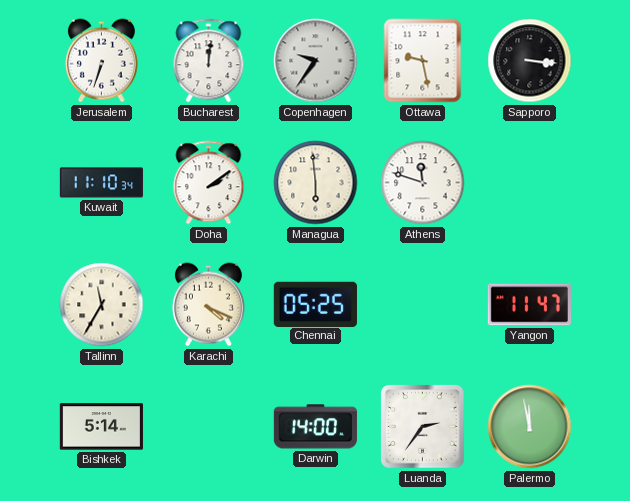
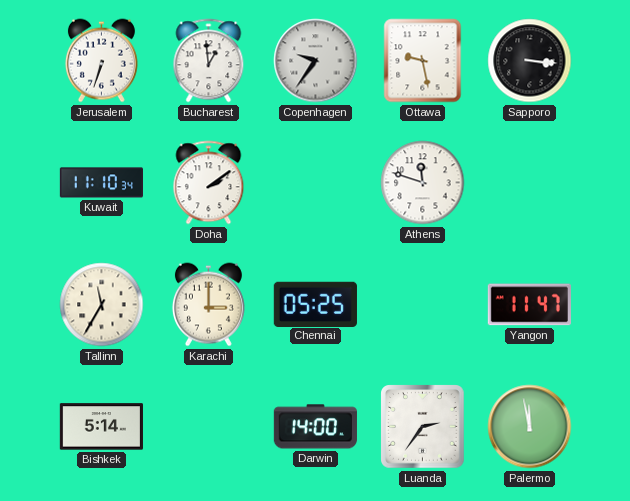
Bucharest: 12:01 -> 12:59 (209, 61)
Managua: 5:59 -> none (316, 183)
Karachi: 4:19 -> 3:00 (208, 305)
